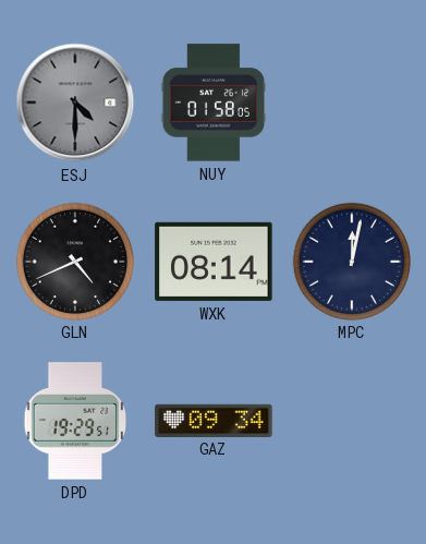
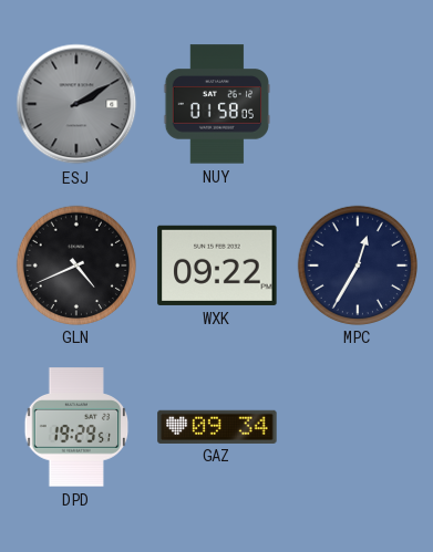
ESJ: 4:30 -> 2:10 (76, 104)
WXK: 08:14 -> 09:22 (217, 265)
MPC: 12:02 -> 12:35 (357, 264)
